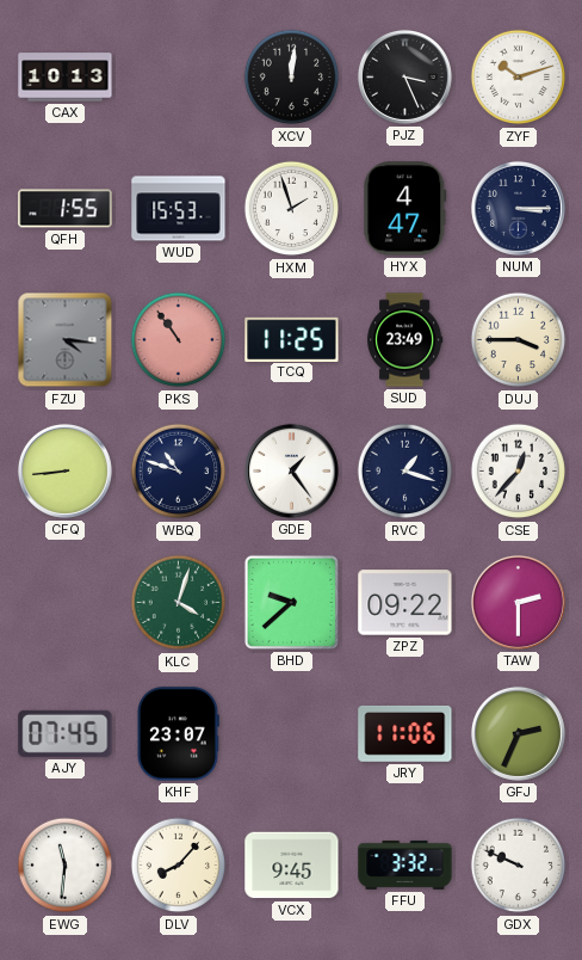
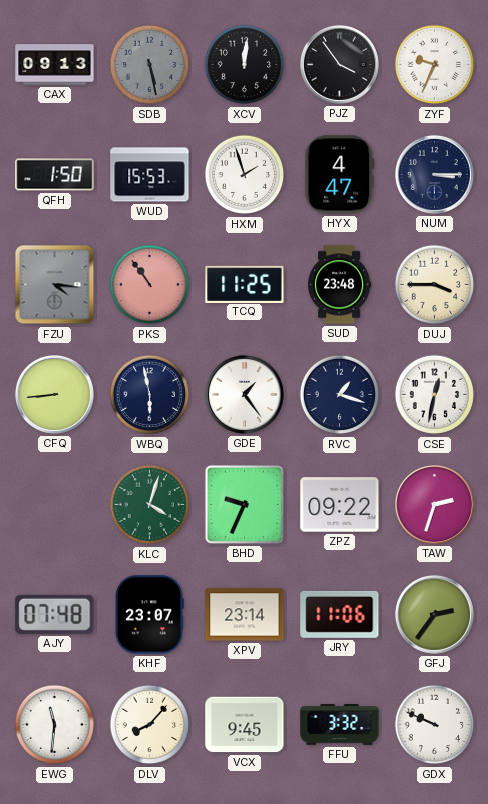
CAX: 10:13 -> 09:13 (55, 65)
SDB: none -> 5:28 (150, 65)
PJZ: 3:26 -> 3:54 (339, 64)
ZYF: 10:12 -> 9:34 (435, 65)
QFH: 1:55 -> 1:50 (55, 175)
SUD: 23:49 -> 23:48 (340, 285)
WBQ: 10:48 -> 5:58 (150, 395)
CSE: 12:37 -> 12:32 (435, 395)
BHD: 9:38 -> 9:34 (244, 504)
TAW: 2:30 -> 2:33 (434, 504)
AJY: 07:45 -> 07:48 (55, 614)
XPV: none -> 23:14 (245, 615)
GFJ: 2:34 -> 2:36 (434, 614)
